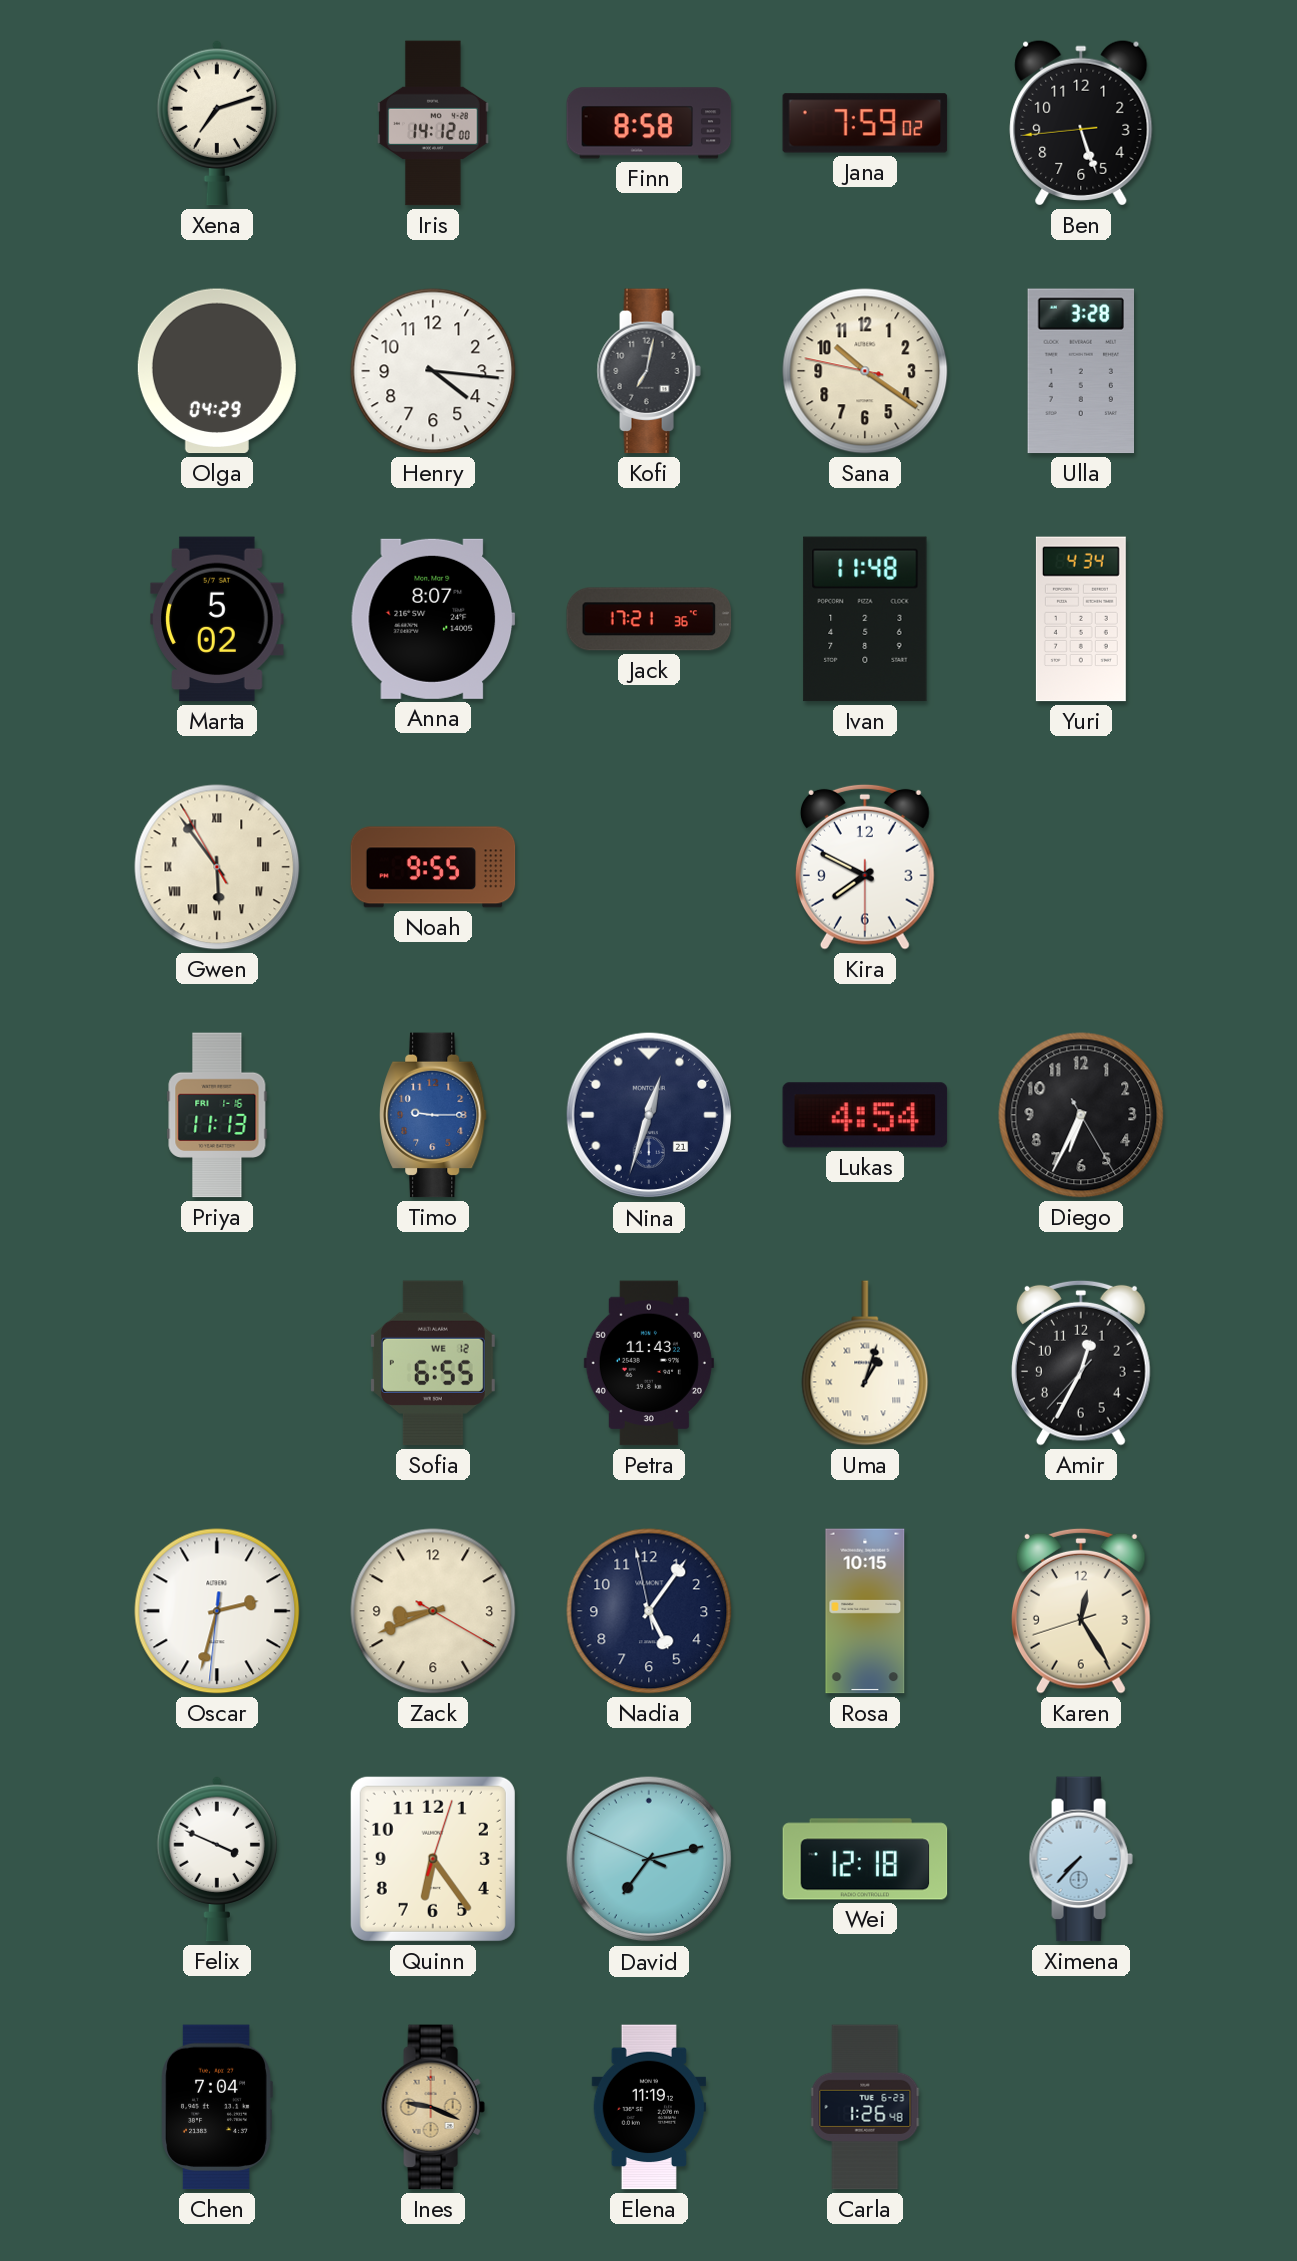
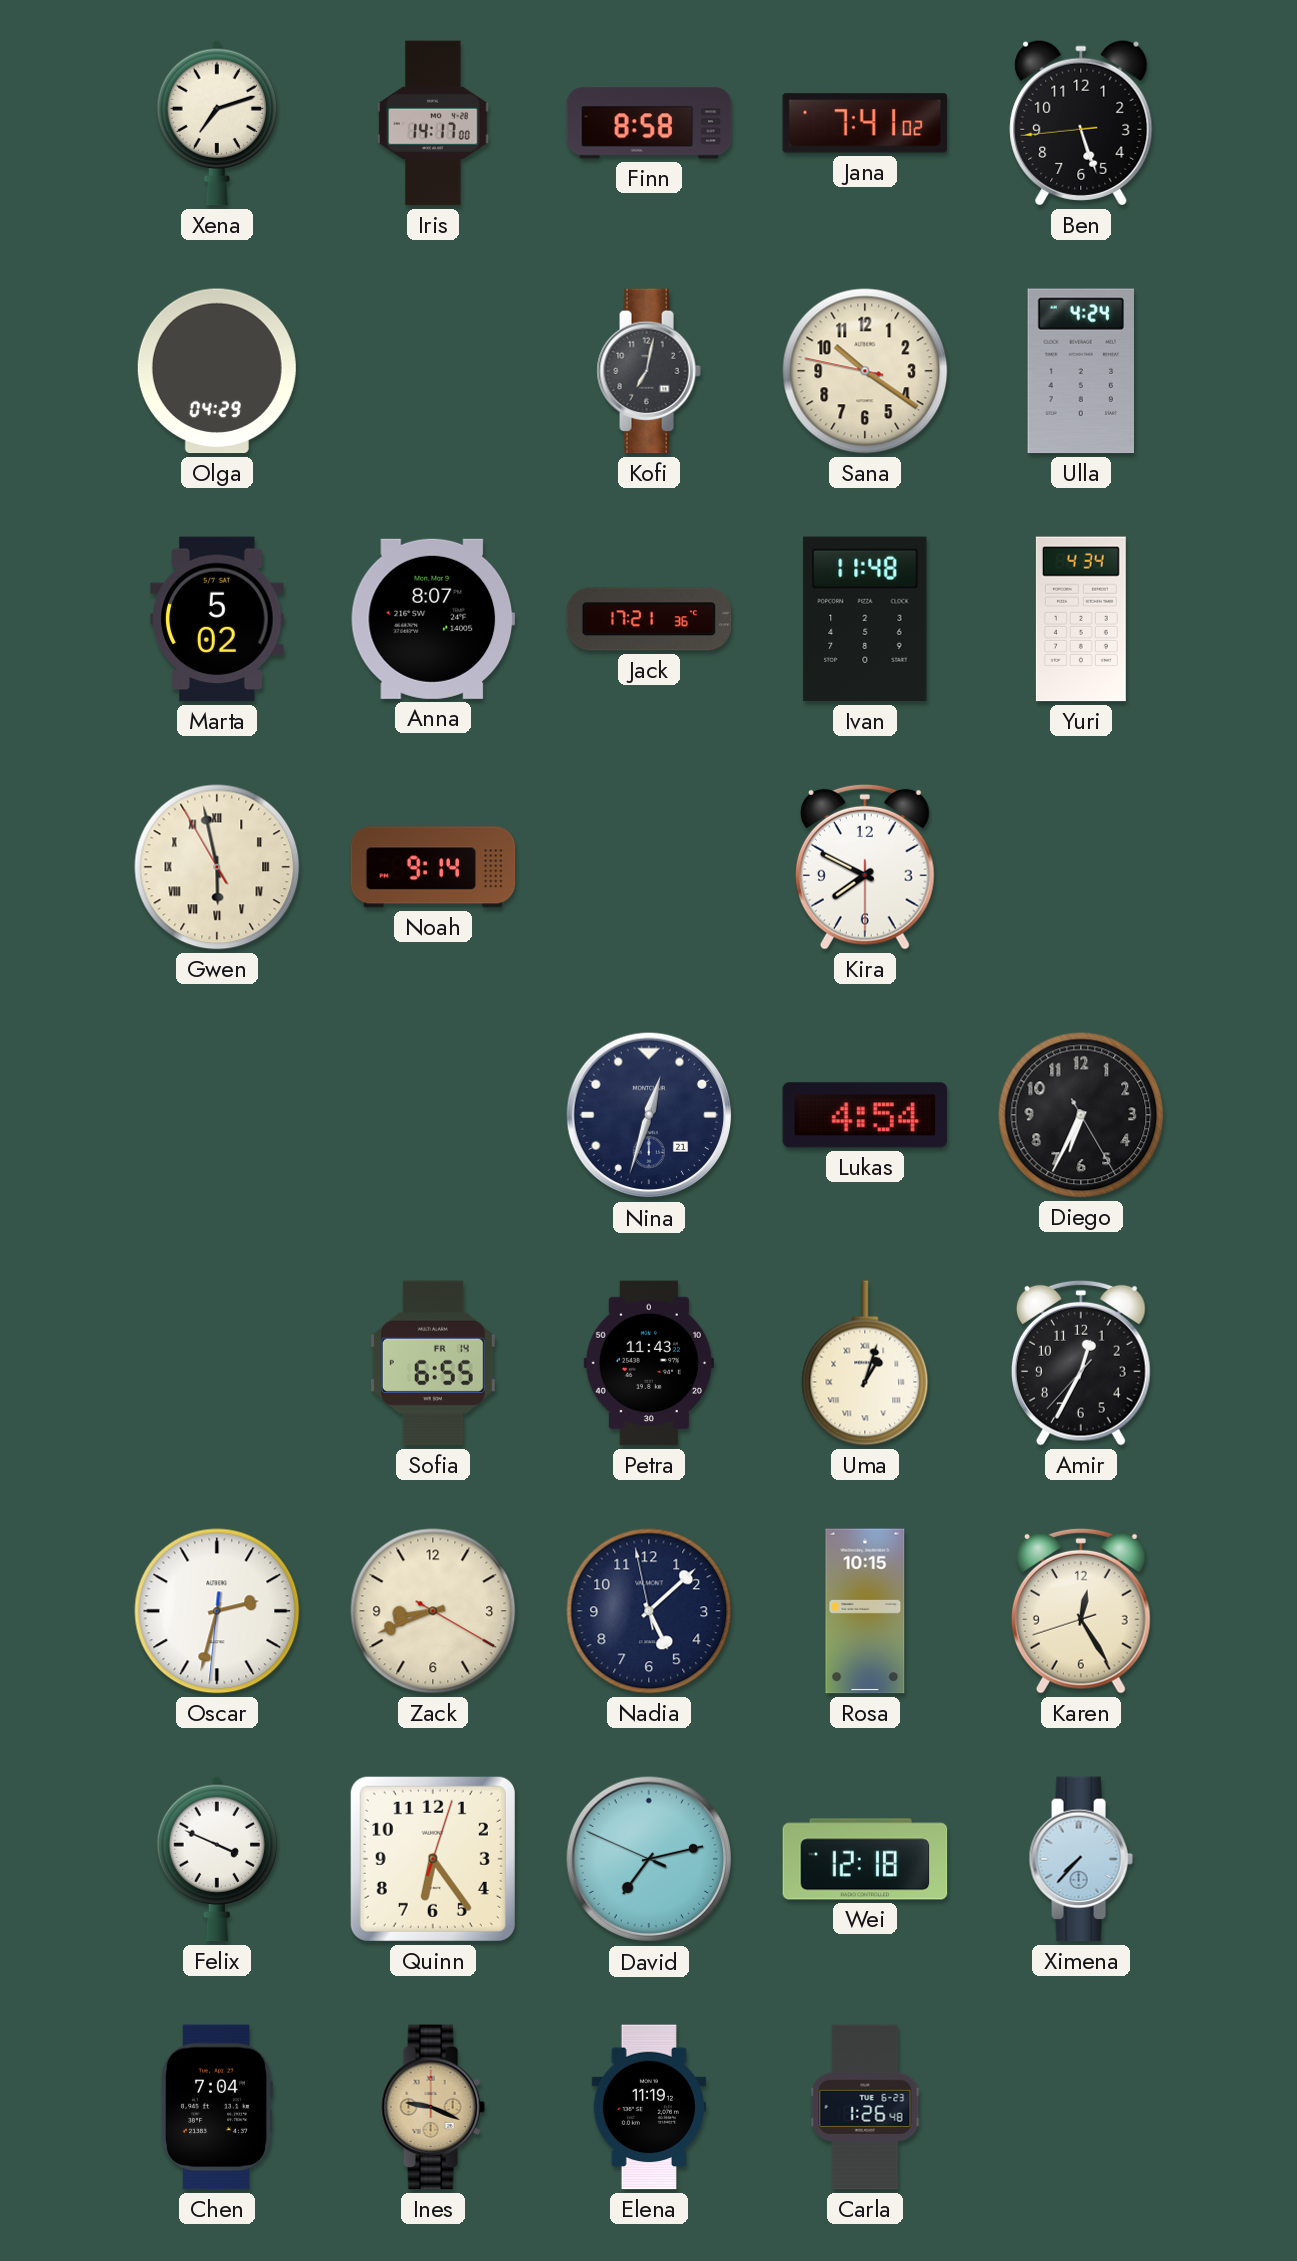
Iris: 14:12 -> 14:17 (433, 123)
Jana: 7:59 -> 7:41 (865, 123)
Henry: 4:16 -> none (433, 371)
Ulla: 3:28 -> 4:24 (1080, 371)
Gwen: 5:53 -> 5:57 (217, 867)
Noah: 9:55 -> 9:14 (433, 867)
Priya: 11:13 -> none (217, 1115)
Timo: 9:15 -> none (433, 1115)
Sofia date: WE 12 -> FR 14 (433, 1363)
Nadia: 5:05 -> 5:07 (649, 1611)
